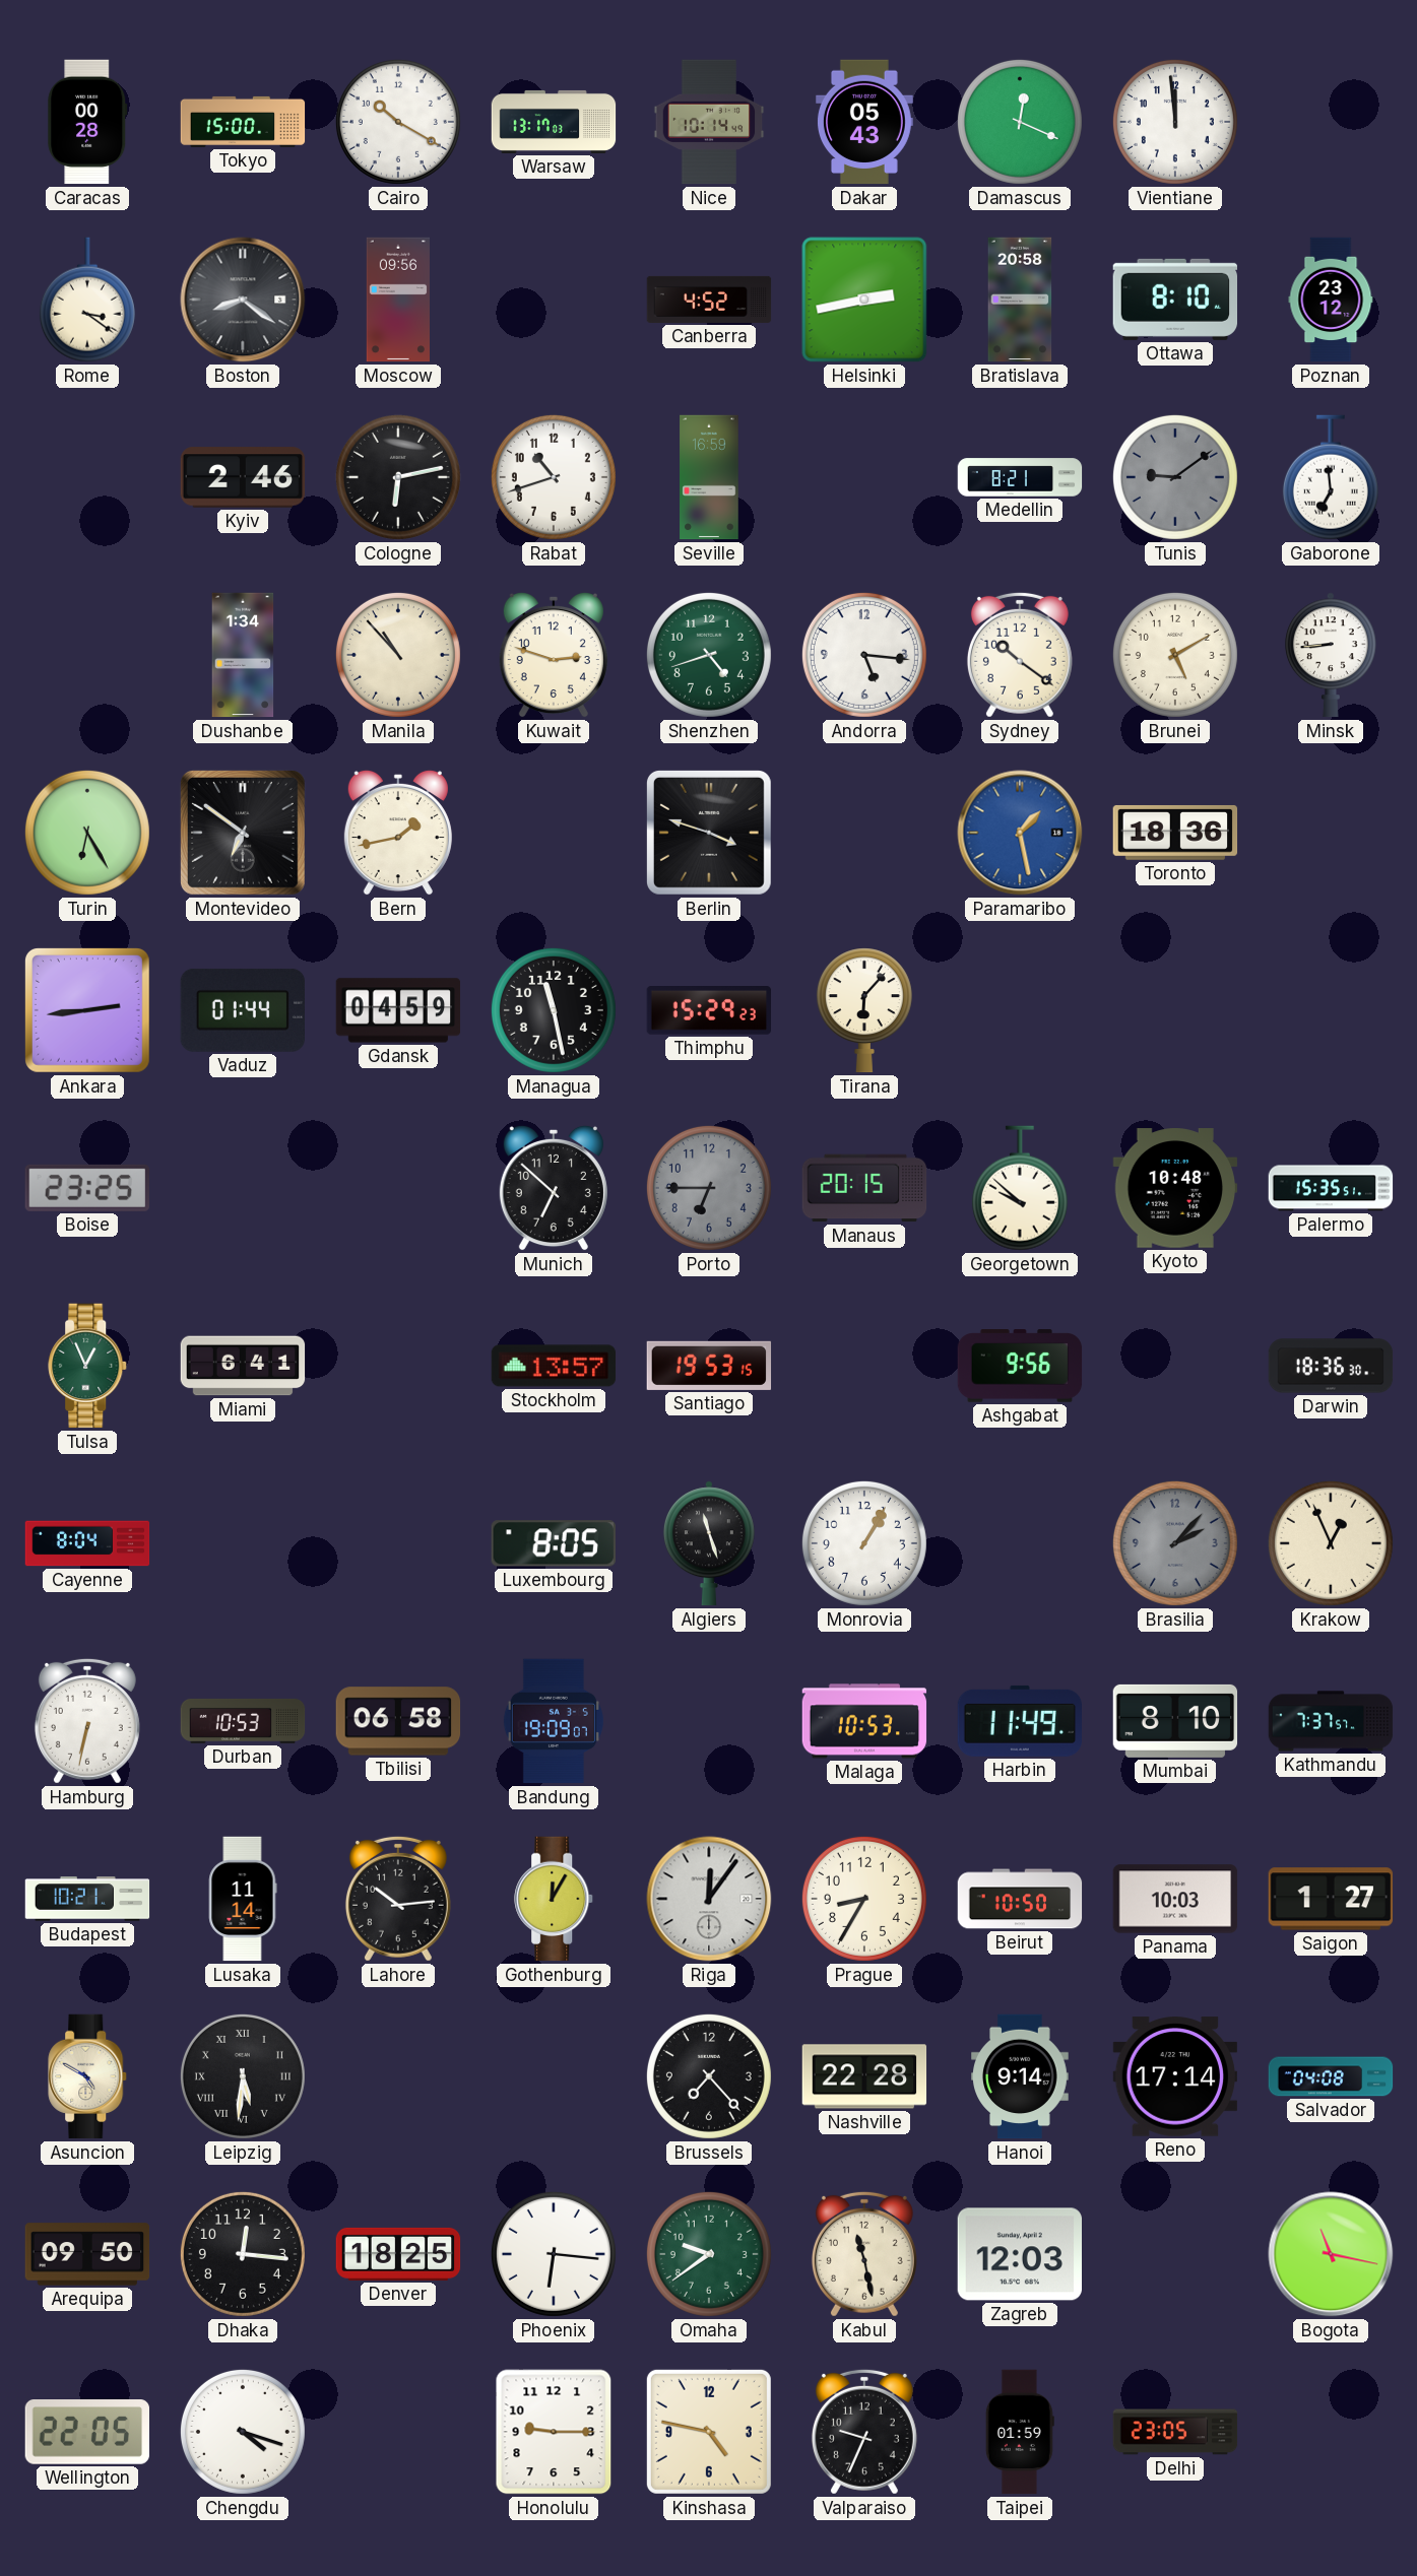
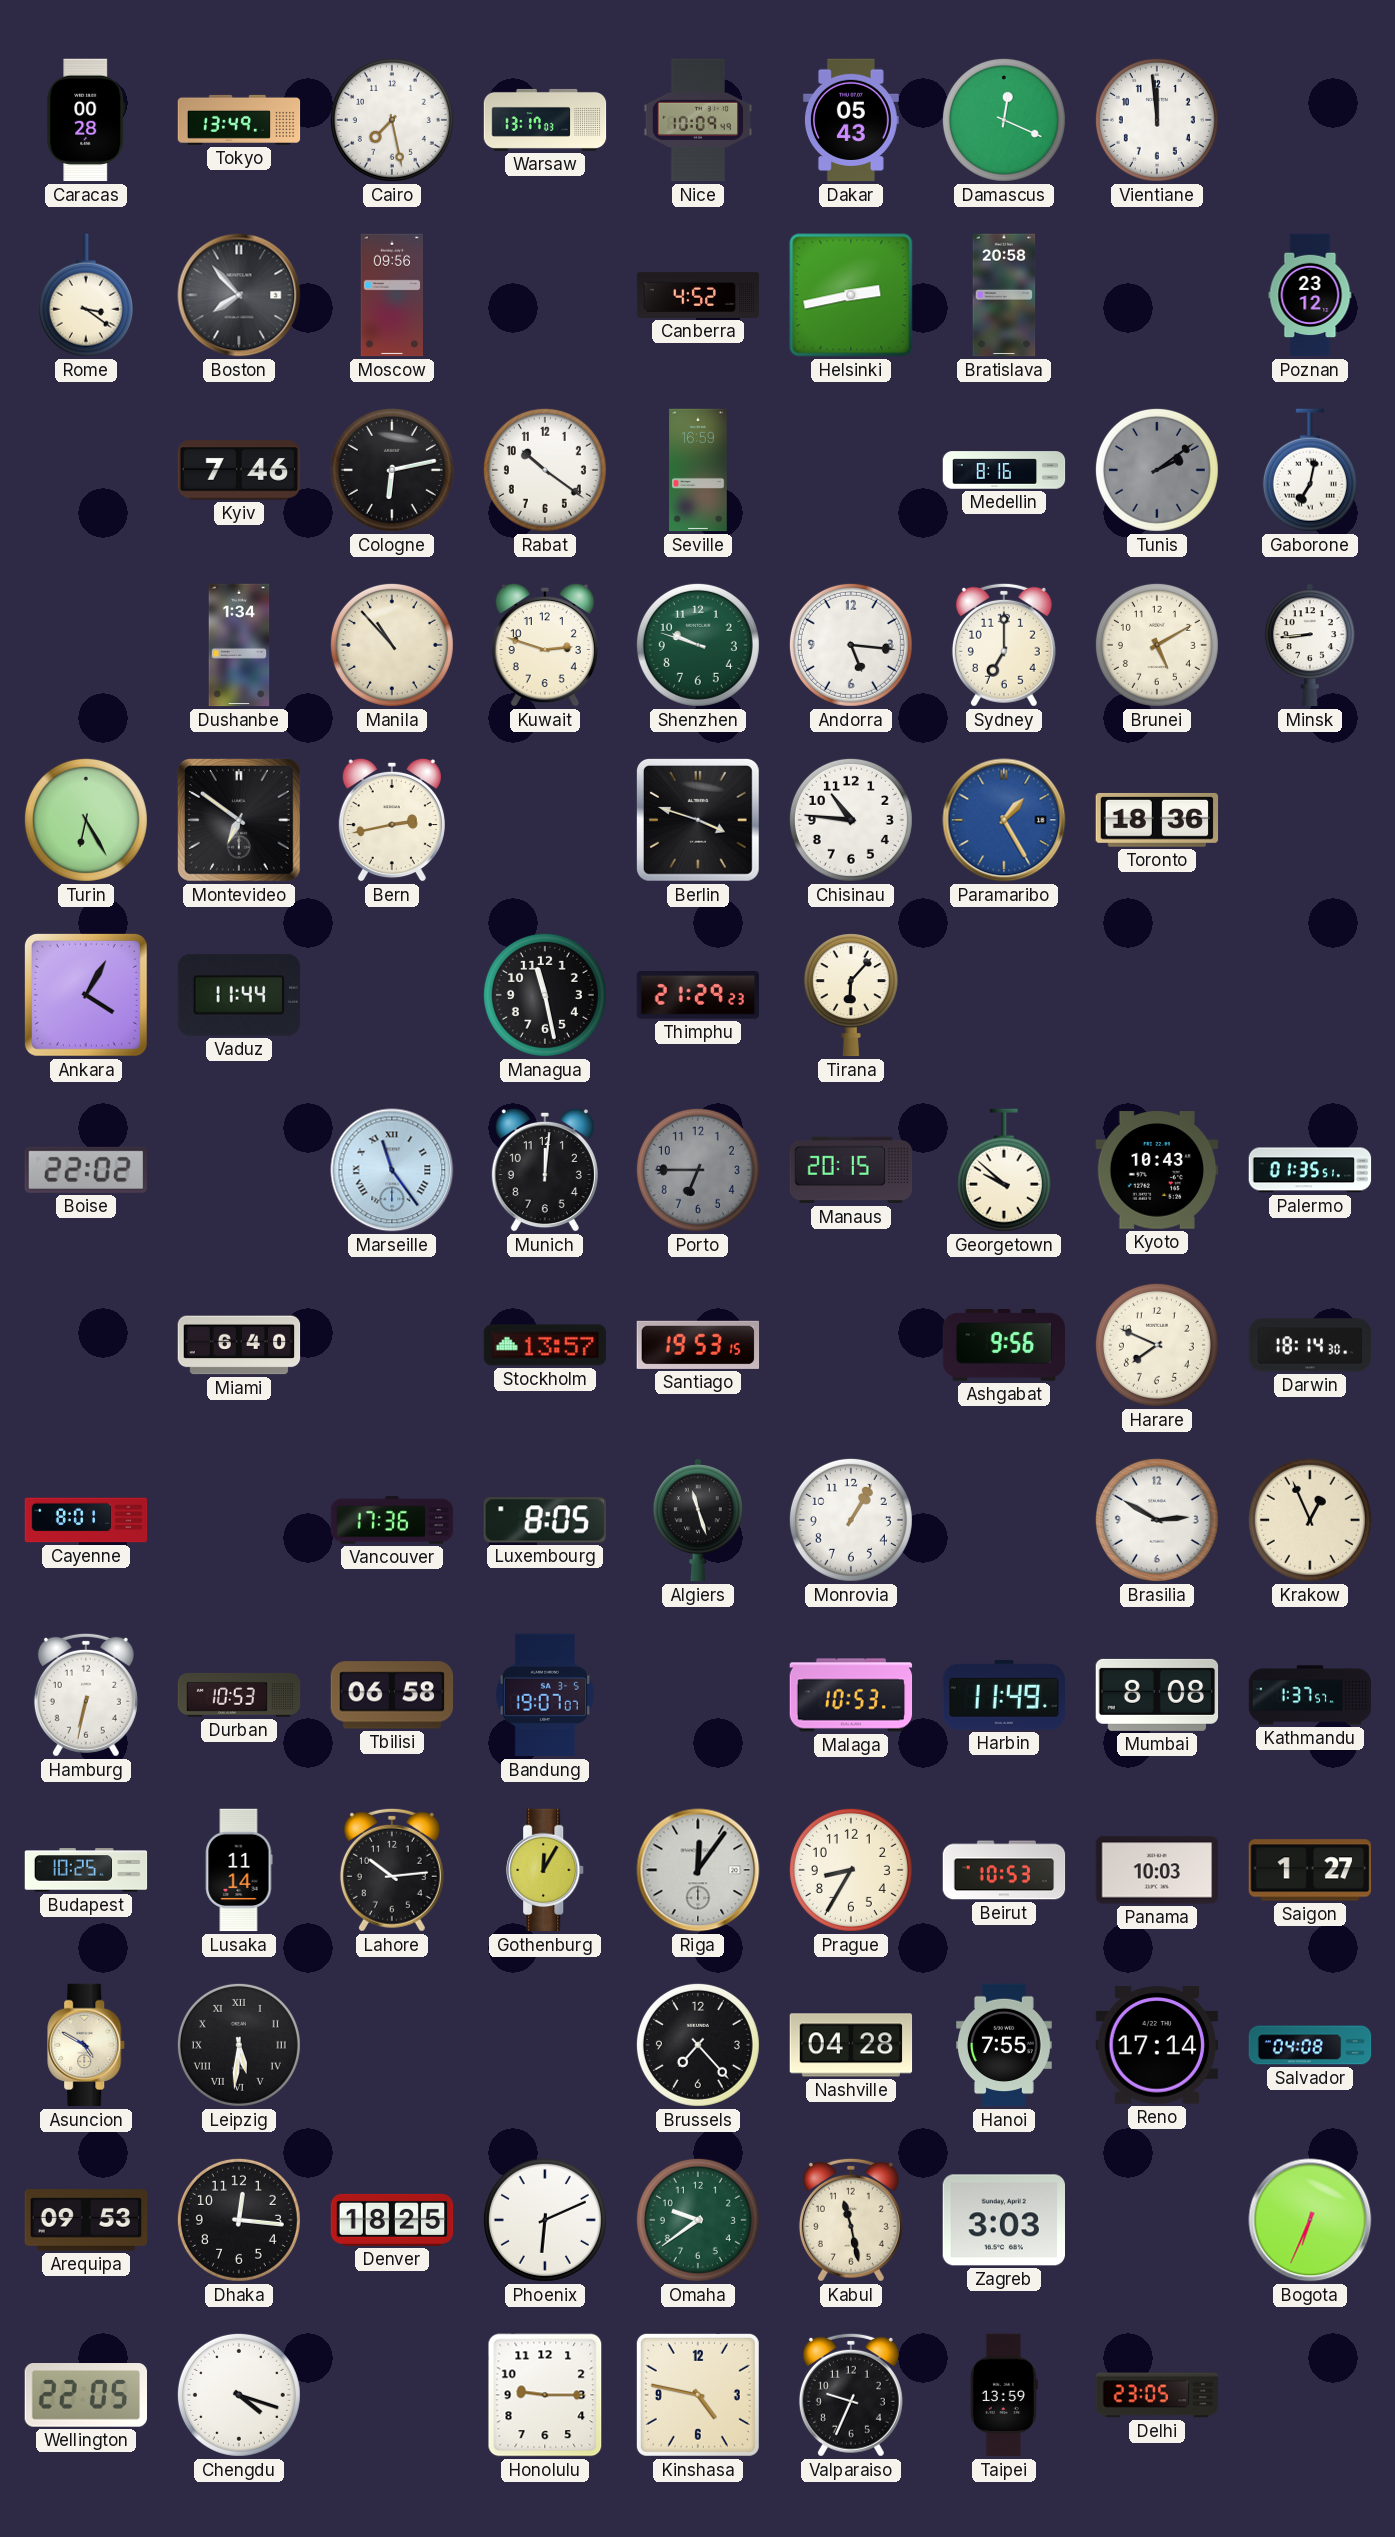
Tokyo: 15:00 -> 13:49 (239, 120)
Cairo: 10:20 -> 7:28 (392, 120)
Nice: 10:14 -> 10:09 (698, 120)
Boston: 8:21 -> 7:53 (239, 295)
Ottawa: 8:10 -> none (1174, 300)
Kyiv: 2:46 -> 7:46 (239, 470)
Rabat: 10:42 -> 10:21 (545, 470)
Medellin: 8:21 -> 8:16 (1004, 470)
Tunis: 9:09 -> 2:09 (1157, 470)
Gaborone: 6:59 -> 7:02 (1310, 470)
Shenzhen: 4:42 -> 9:48 (698, 645)
Sydney: 10:21 -> 7:00 (1004, 645)
Bern: 1:43 -> 2:43 (392, 820)
Chisinau: none -> 10:46 (851, 820)
Paramaribo: 1:28 -> 1:25 (1004, 820)
Ankara: 2:44 -> 4:05 (86, 995)
Vaduz: 01:44 -> 11:44 (238, 995)
Gdansk: 04:59 -> none (398, 1010)
Thimphu: 15:29 -> 21:29 (698, 996)
Boise: 23:25 -> 22:02 (85, 1170)
Marseille: none -> 11:24 (392, 1170)
Munich: 6:52 -> 12:01 (545, 1170)
Kyoto: 10:48 -> 10:43 (1157, 1170)
Palermo: 15:35 -> 01:35 (1310, 1170)
Tulsa: 12:56 -> none (88, 1366)
Miami: 6:41 -> 6:40 (239, 1345)
Harare: none -> 7:49 (1157, 1345)
Darwin: 18:36 -> 18:14 (1310, 1345)
Cayenne: 8:04 -> 8:01 (86, 1520)
Vancouver: none -> 17:36 (392, 1520)
Brasilia: 2:07 -> 2:50 (1157, 1520)
Brasilia dial: grey -> white (1157, 1520)
Bandung: 19:09 -> 19:07 (545, 1695)
Mumbai: 8:10 -> 8:08 (1157, 1695)
Kathmandu: 7:37 -> 1:37 (1310, 1695)
Budapest: 10:21 -> 10:25 (86, 1870)
Beirut: 10:50 -> 10:53 (1004, 1870)
Nashville: 22:28 -> 04:28 (851, 2045)
Hanoi: 9:14 -> 7:55 (1005, 2045)
Arequipa: 09:50 -> 09:53 (86, 2220)
Phoenix: 6:16 -> 6:11 (545, 2220)
Zagreb: 12:03 -> 3:03 (1003, 2220)
Bogota: 11:17 -> 6:34 (1310, 2220)
Taipei: 01:59 -> 13:59 (1004, 2395)
